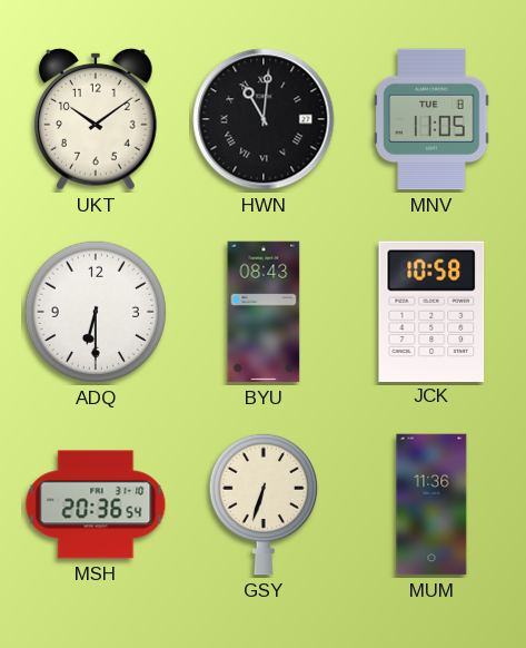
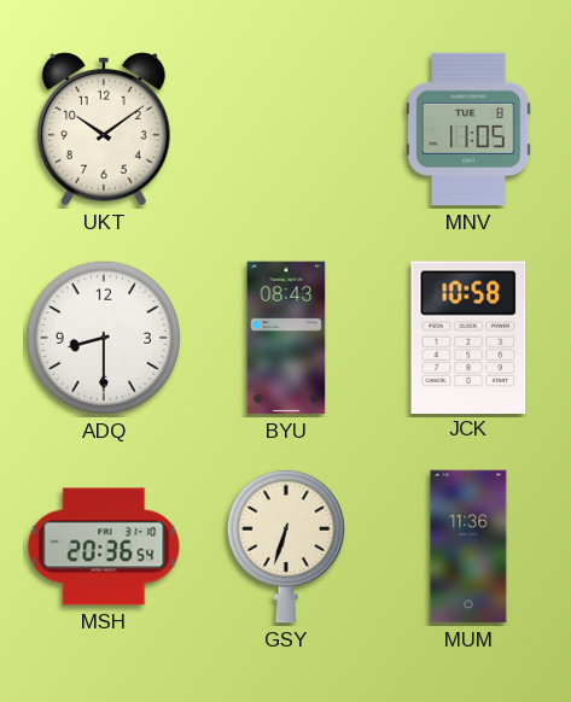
HWN: 11:01 -> none (264, 119)
ADQ: 6:30 -> 8:30 (104, 338)
